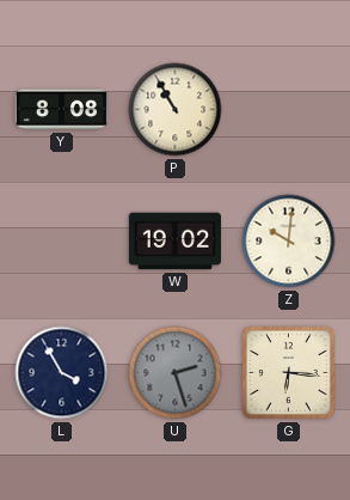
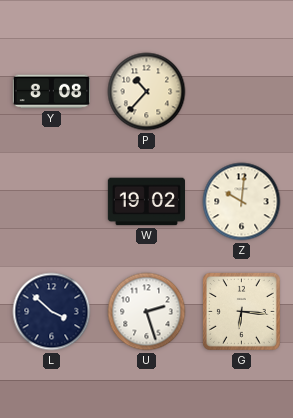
P: 10:55 -> 10:37 (147, 92)
L: 3:55 -> 3:52 (52, 312)
U dial: grey -> white (147, 312)
